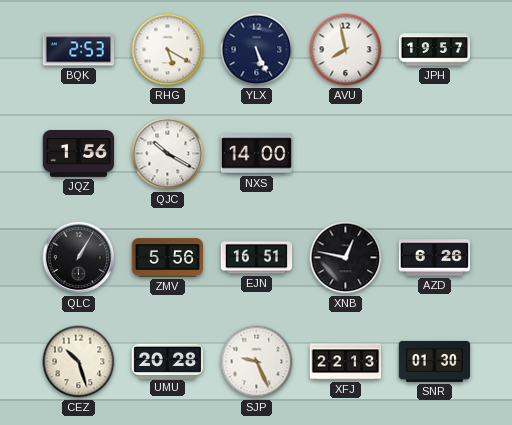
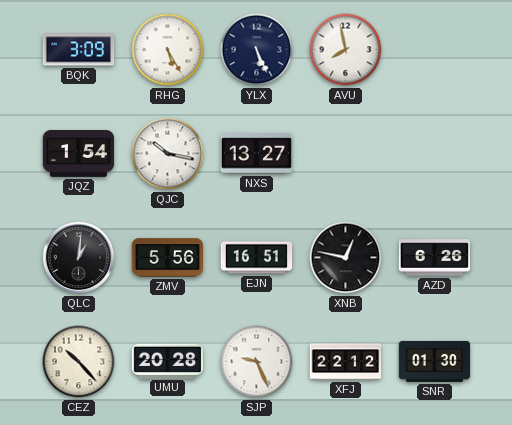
BQK: 2:53 -> 3:09 (79, 50)
RHG: 5:20 -> 5:25 (168, 50)
JPH: 19:57 -> none (435, 50)
JQZ: 1:56 -> 1:54 (79, 154)
QJC: 10:20 -> 10:17 (168, 154)
NXS: 14:00 -> 13:27 (256, 154)
QLC: 1:05 -> 1:01 (79, 258)
CEZ: 10:27 -> 10:23 (79, 362)
XFJ: 22:13 -> 22:12 (346, 362)
